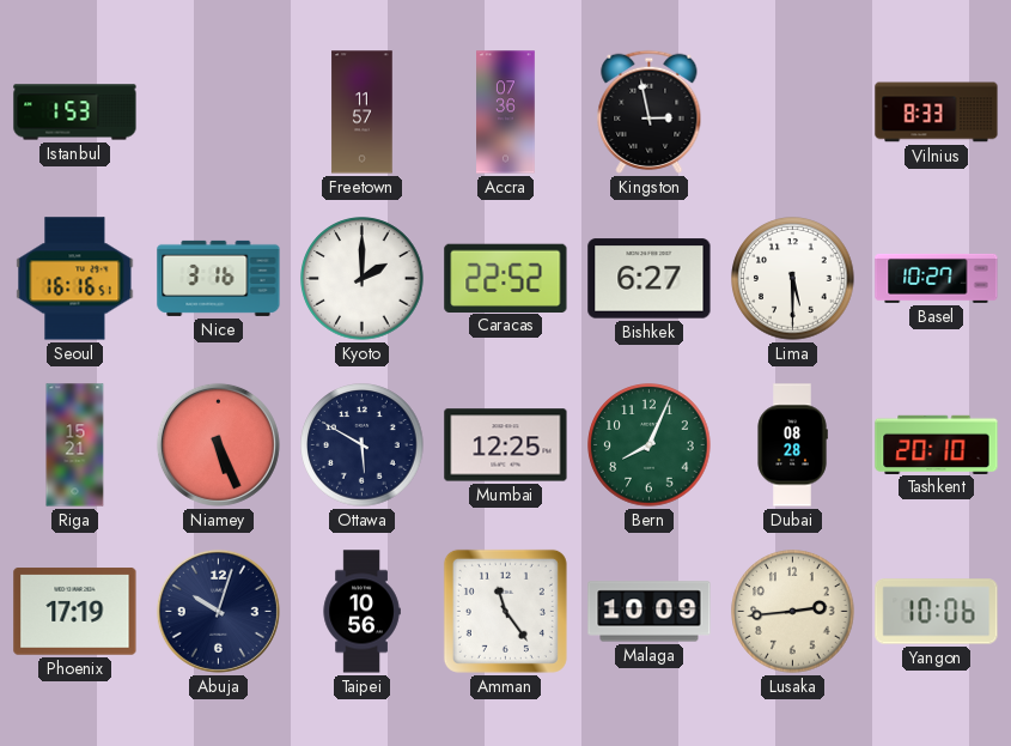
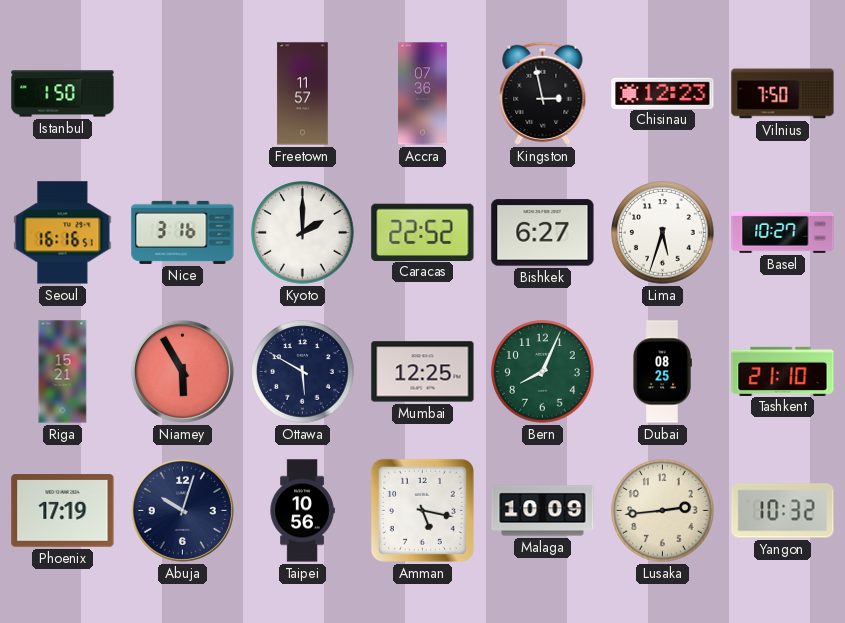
Istanbul: 1:53 -> 1:50 (63, 94)
Chisinau: none -> 12:23 (663, 93)
Vilnius: 8:33 -> 7:50 (783, 94)
Lima: 5:30 -> 5:33 (663, 233)
Niamey: 5:26 -> 5:55 (182, 371)
Dubai: 08:28 -> 08:25 (662, 372)
Tashkent: 20:10 -> 21:10 (783, 371)
Amman: 11:24 -> 5:17 (422, 510)
Yangon: 10:06 -> 10:32 (783, 511)
